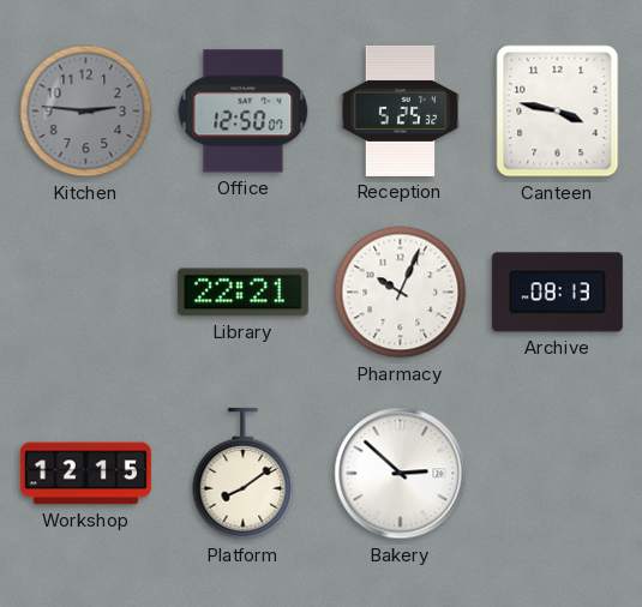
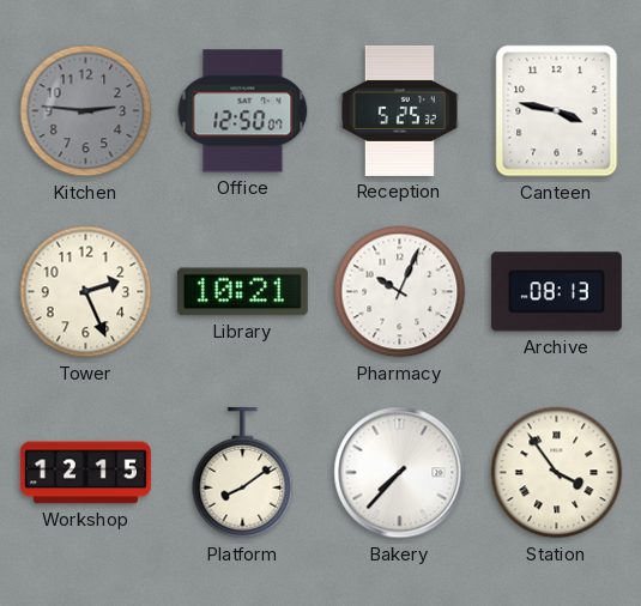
Tower: none -> 2:26 (86, 292)
Library: 22:21 -> 10:21 (242, 292)
Bakery: 2:52 -> 7:37 (400, 473)
Station: none -> 3:54 (557, 473)
